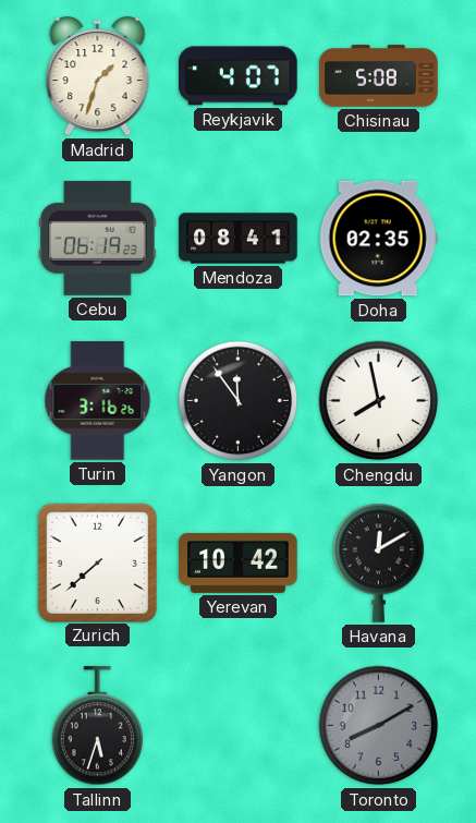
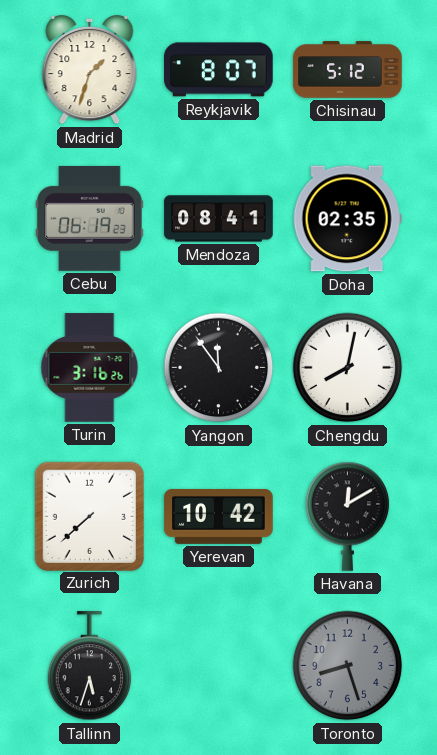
Reykjavik: 4:07 -> 8:07 (219, 70)
Chisinau: 5:08 -> 5:12 (348, 70)
Chengdu: 7:58 -> 8:02 (348, 368)
Toronto: 8:10 -> 8:27 (348, 666)
